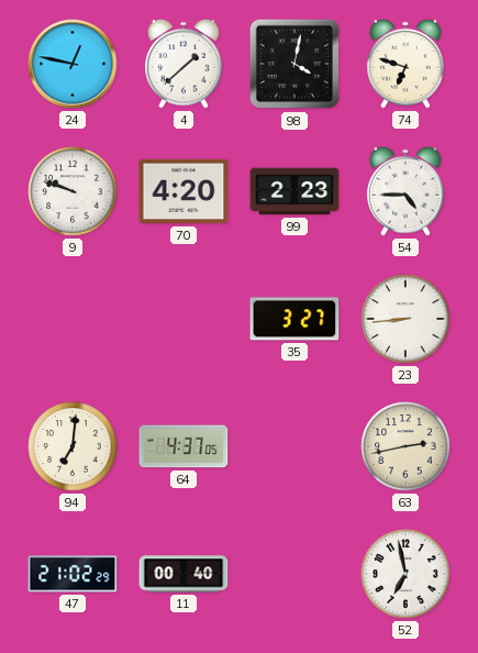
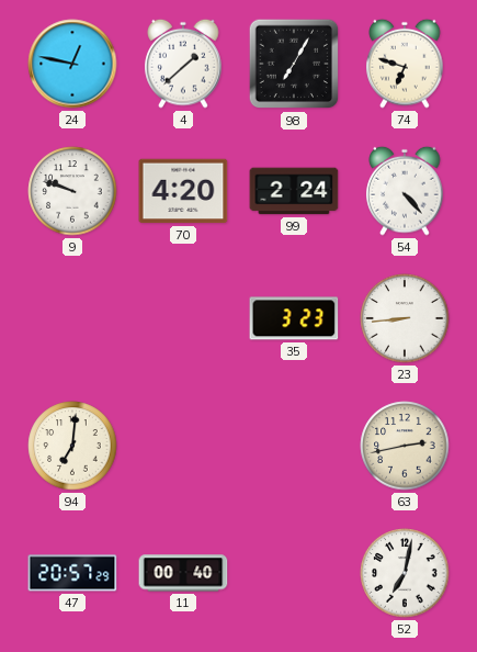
98: 4:02 -> 7:05 (294, 64)
99: 2:23 -> 2:24 (294, 191)
54: 4:45 -> 4:23 (405, 191)
35: 3:27 -> 3:23 (294, 318)
64: 4:37 -> none (184, 446)
47: 21:02 -> 20:57 (72, 573)
52: 6:58 -> 7:02 (405, 573)
